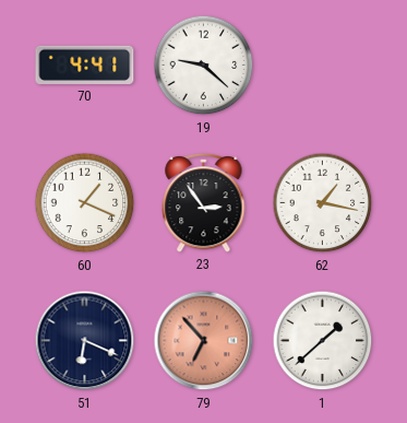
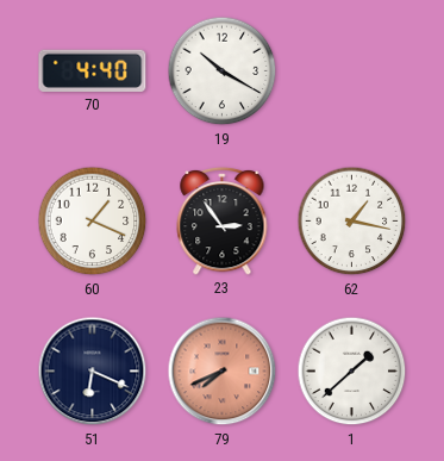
70: 4:41 -> 4:40 (93, 70)
19: 9:22 -> 10:20 (223, 71)
79: 6:53 -> 7:41 (223, 372)
